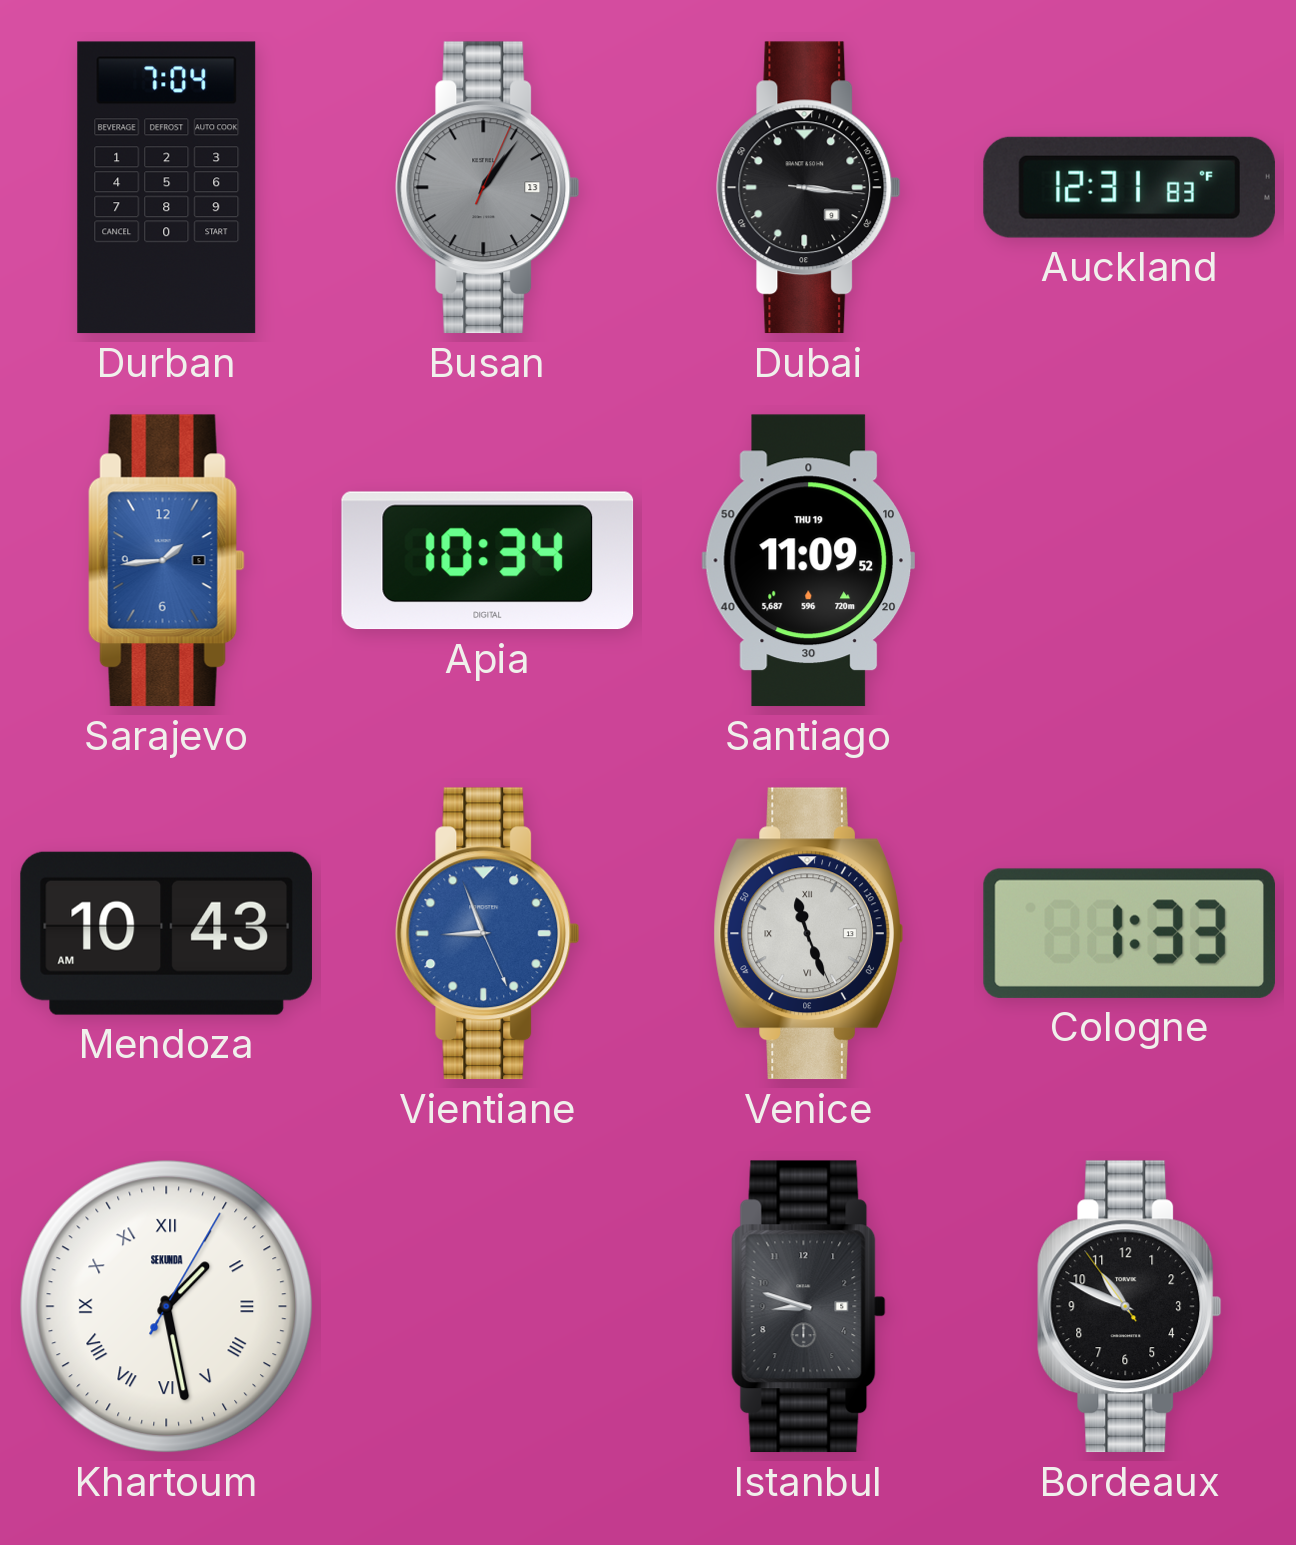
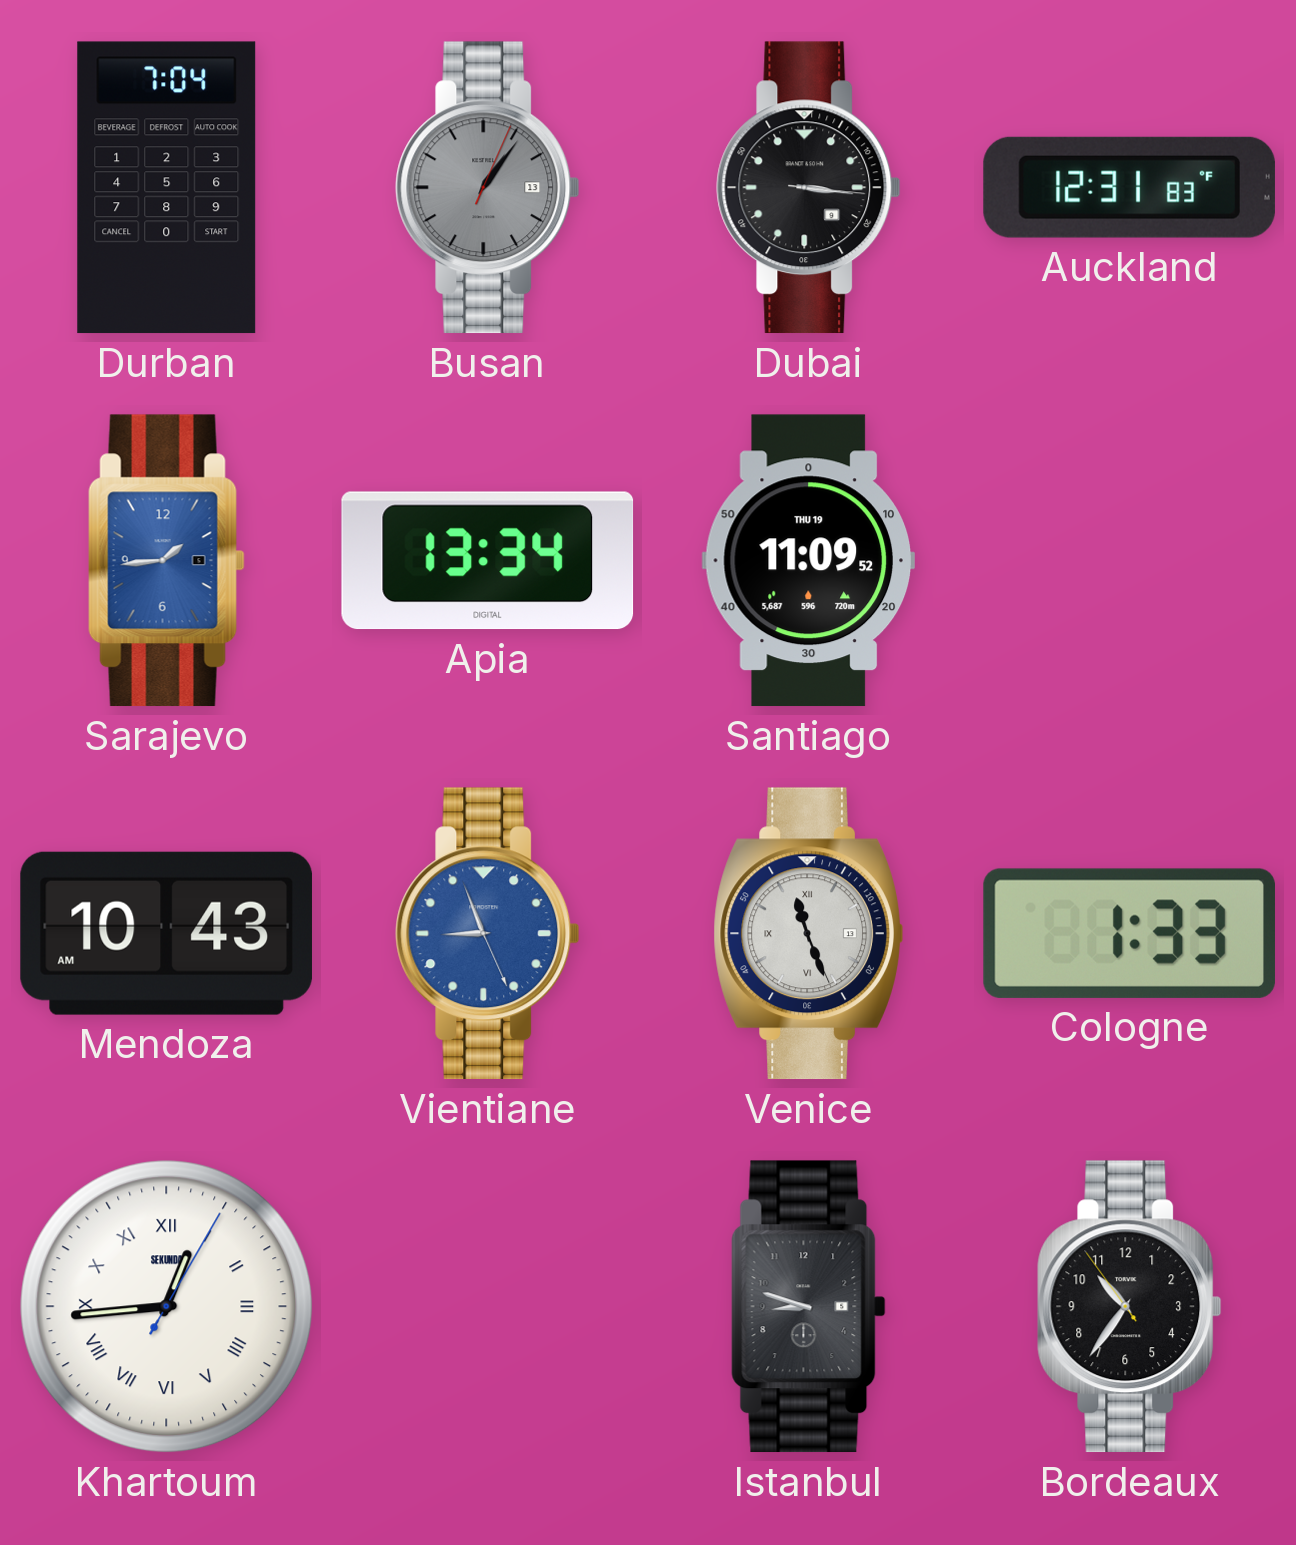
Apia: 10:34 -> 13:34 (488, 561)
Khartoum: 1:28 -> 12:44 (167, 1307)
Bordeaux: 10:48 -> 10:35 (1130, 1307)
